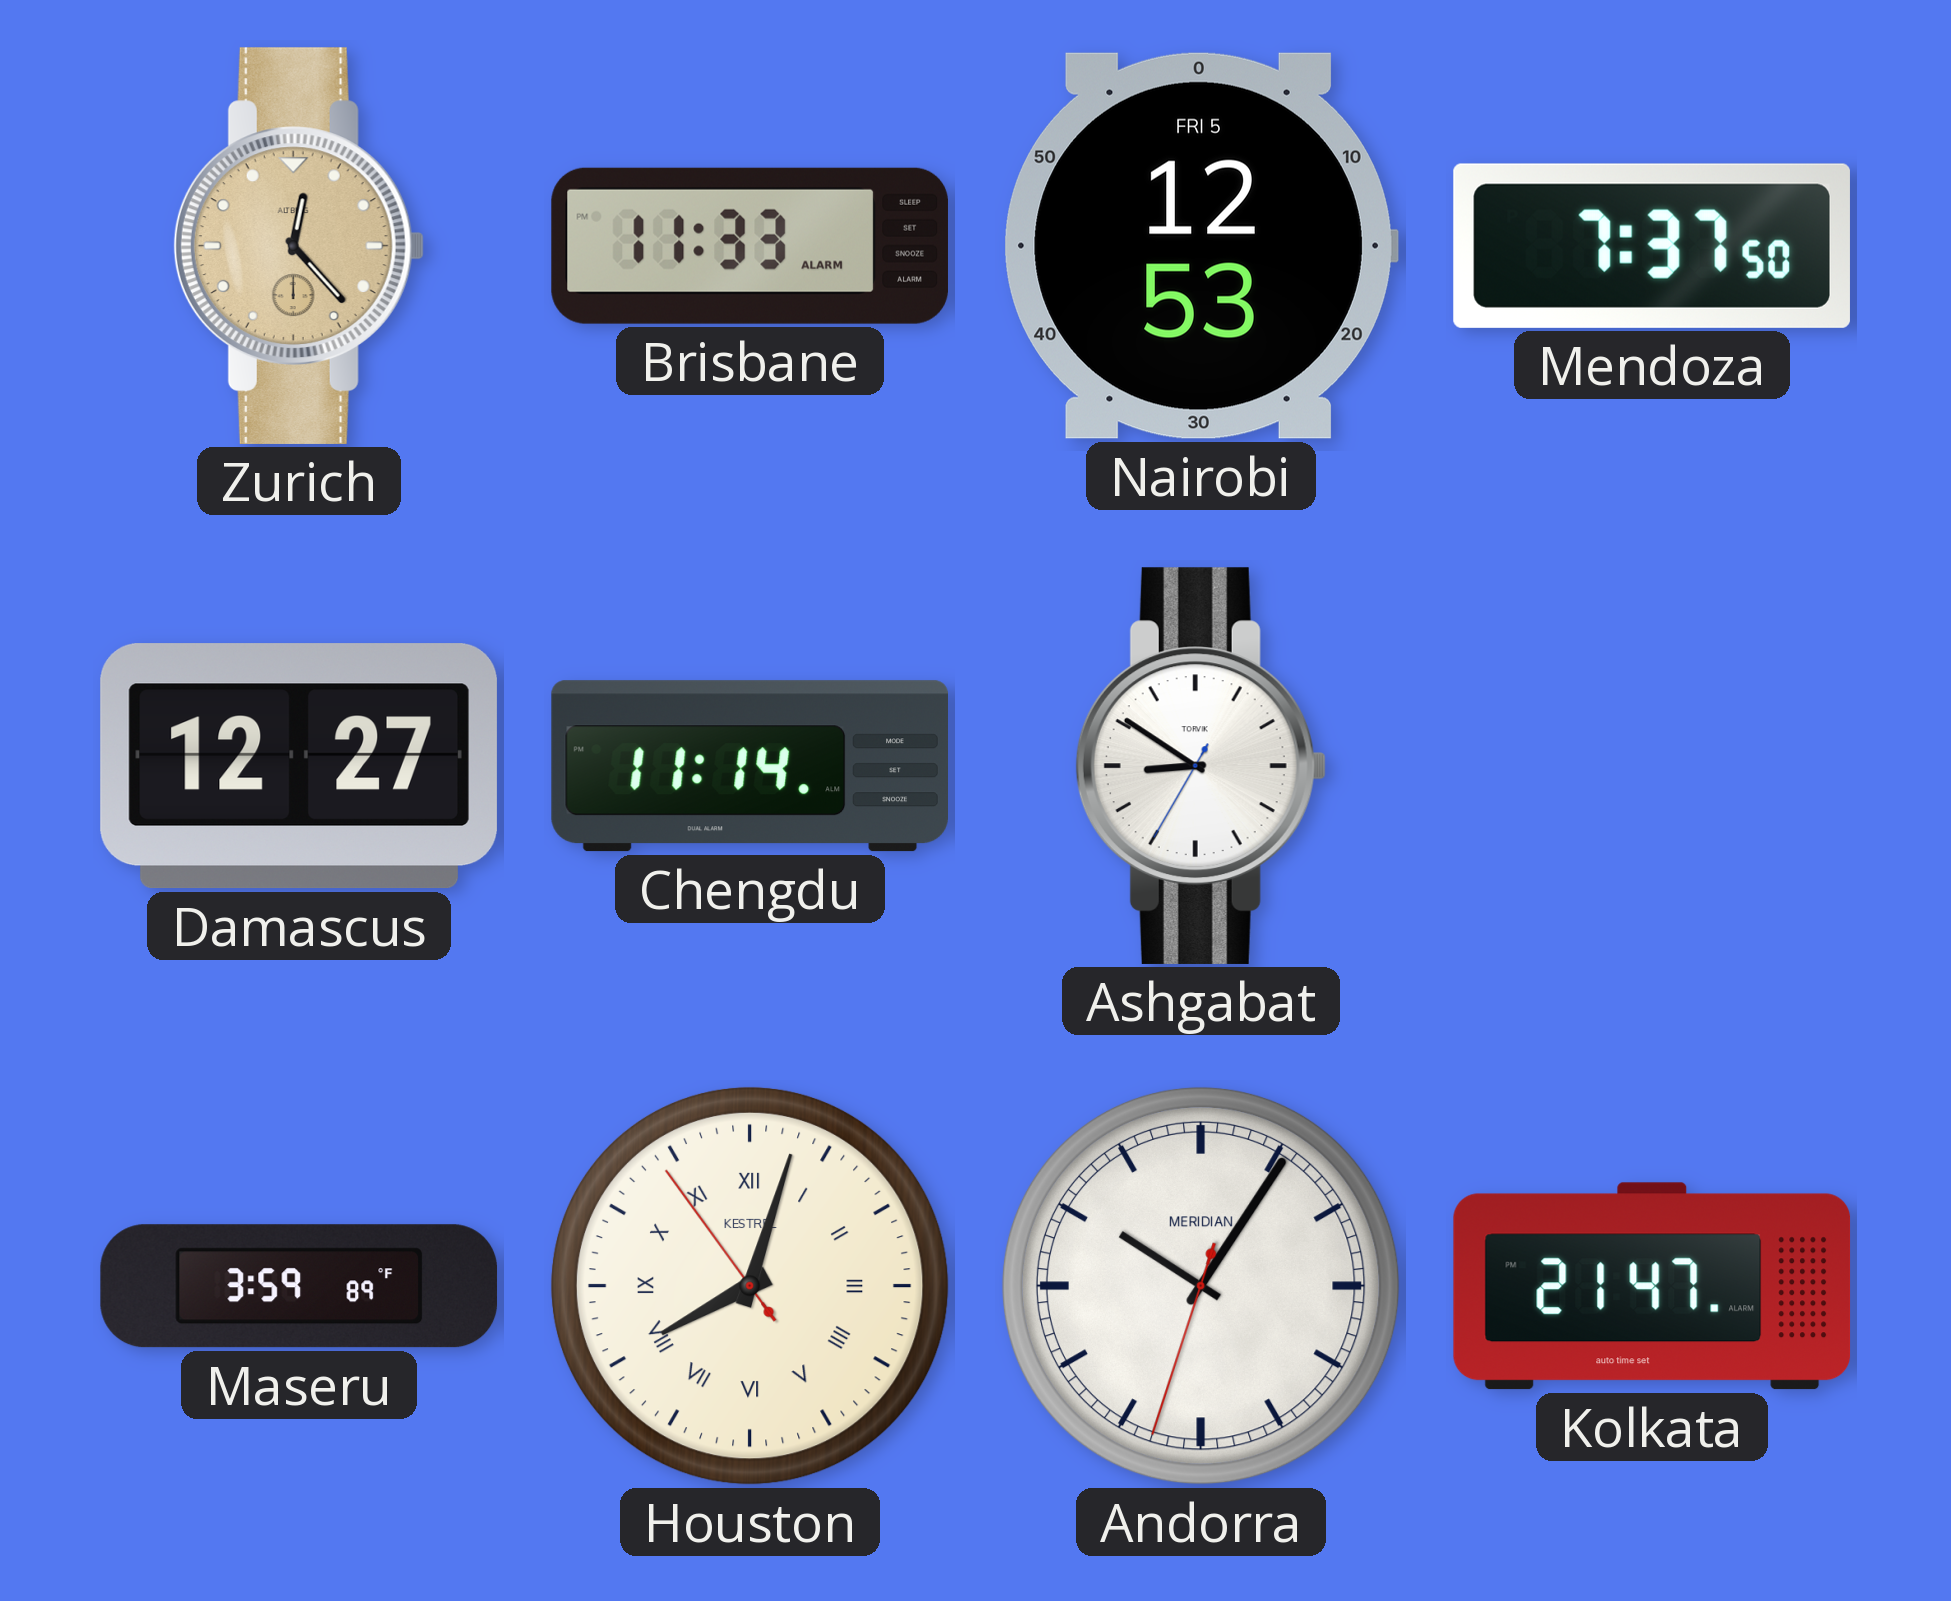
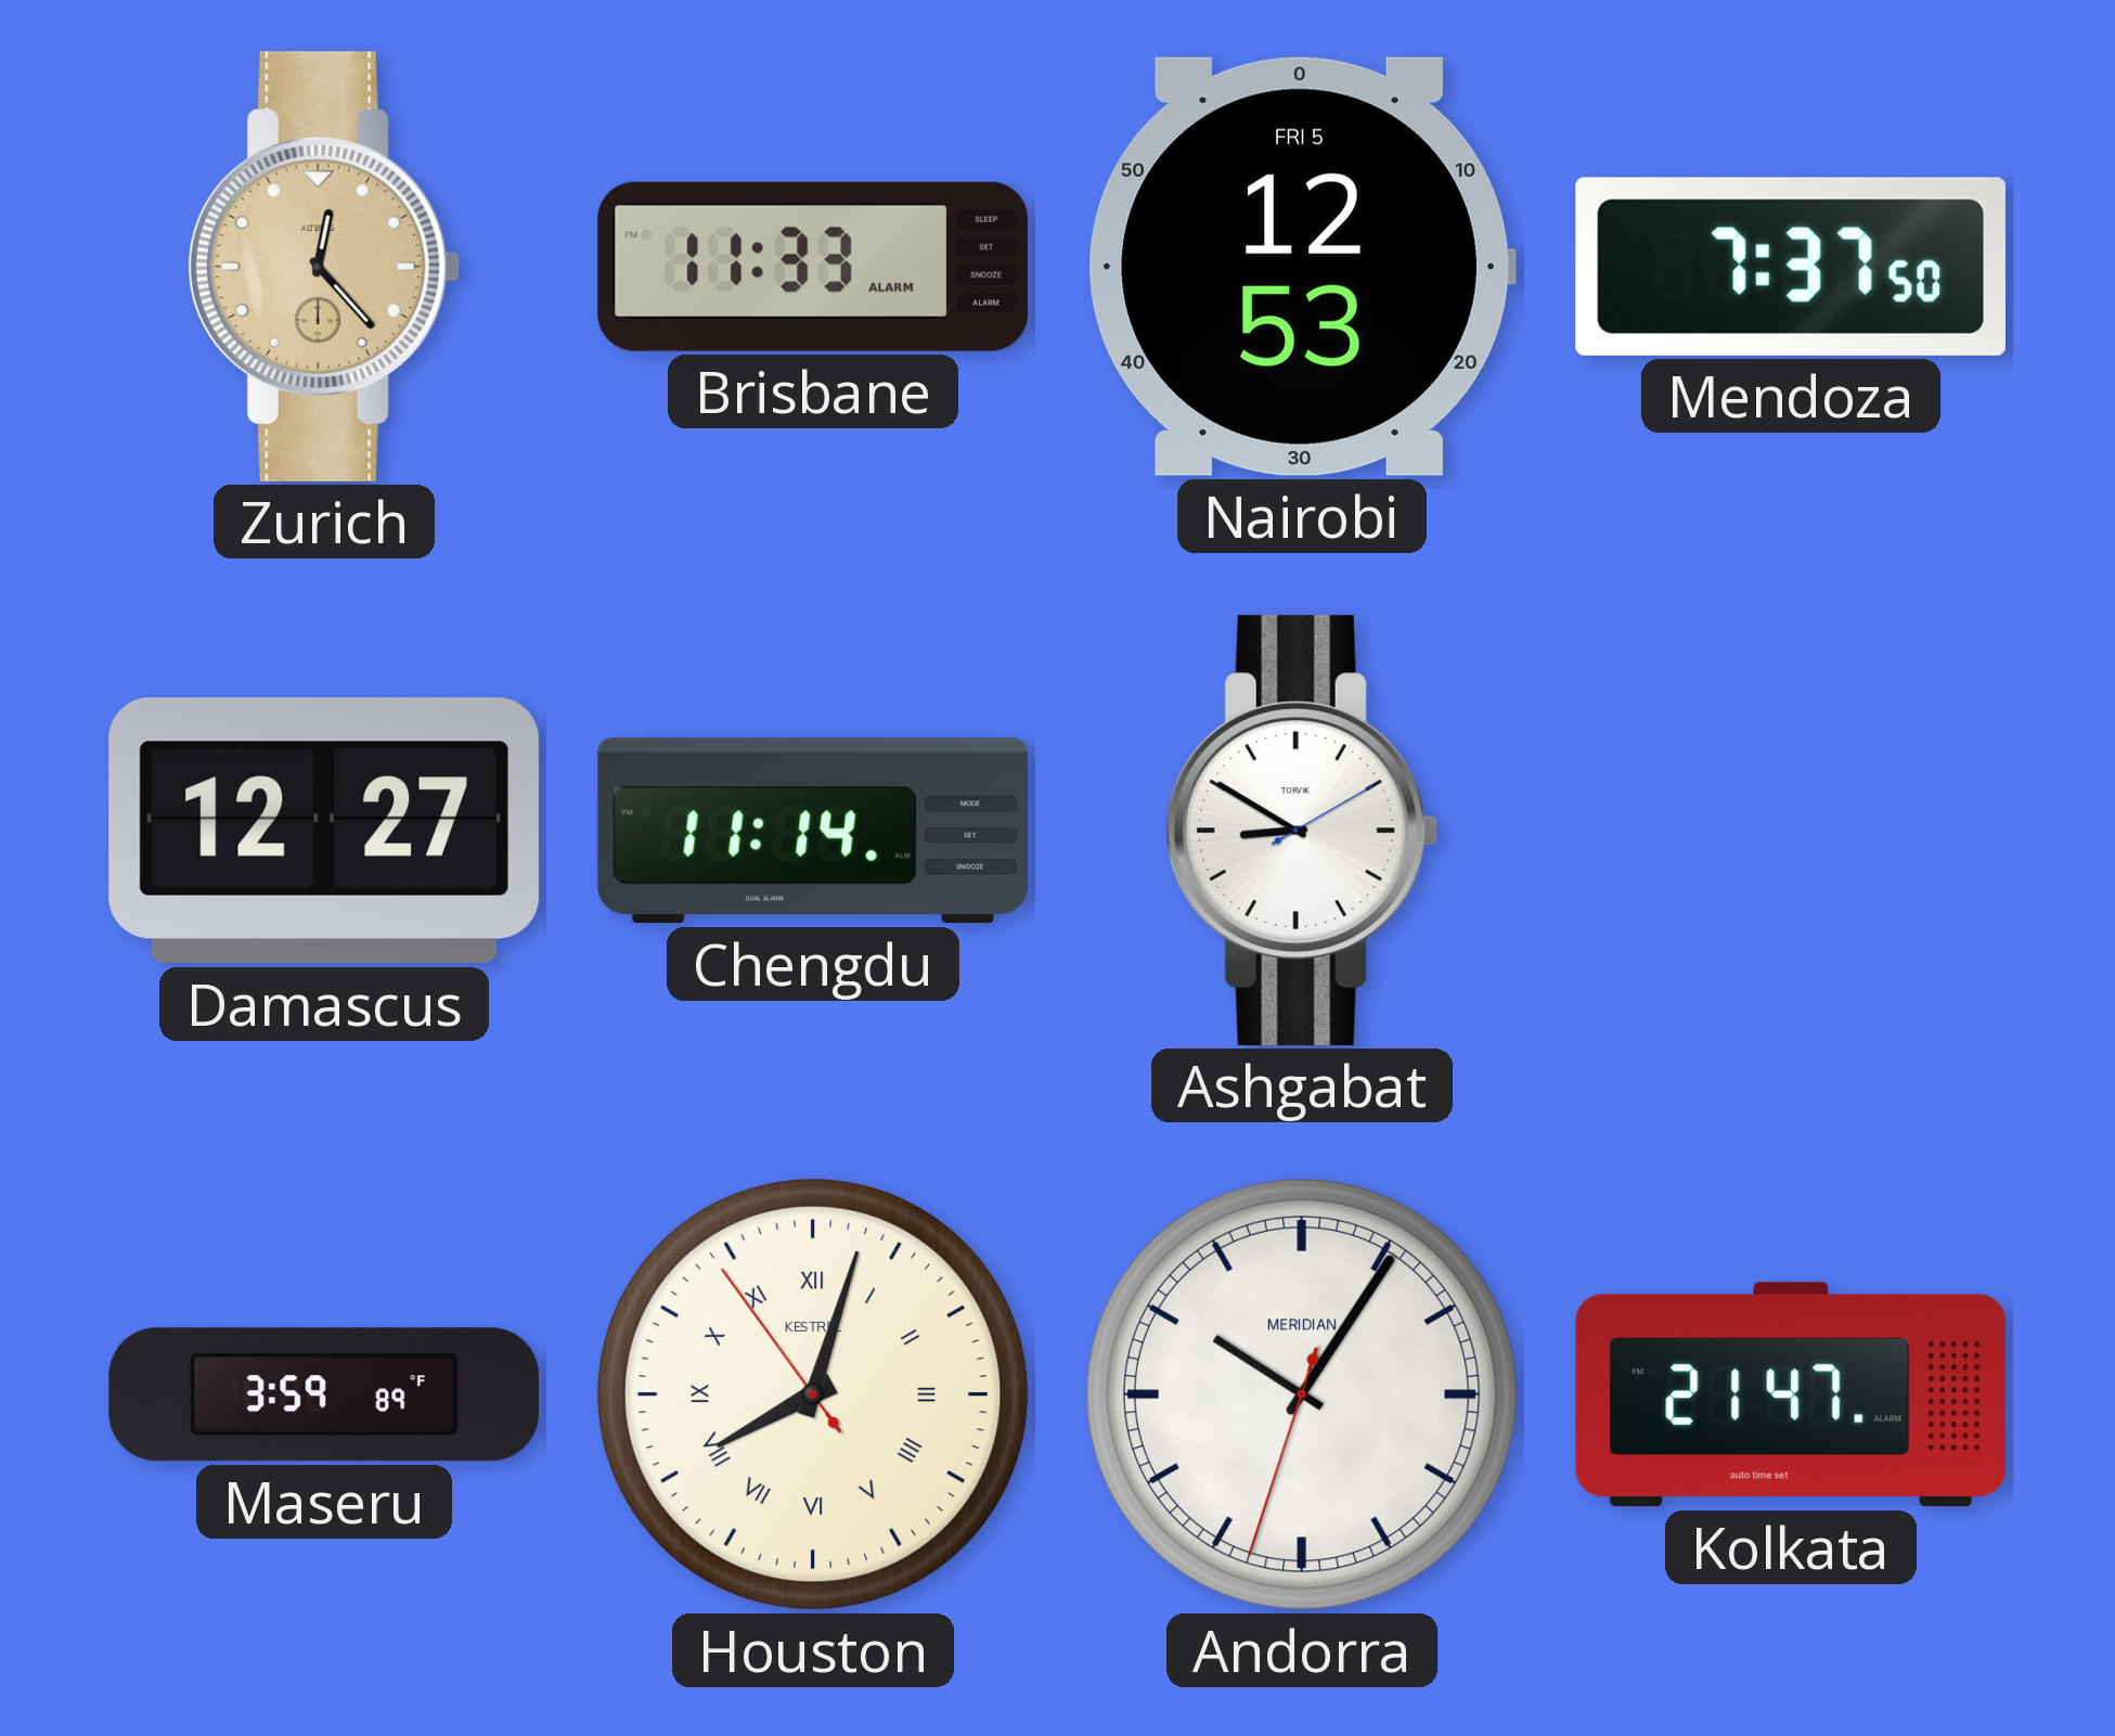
Ashgabat: 8:50:35 -> 8:50:10 (1302, 831)
